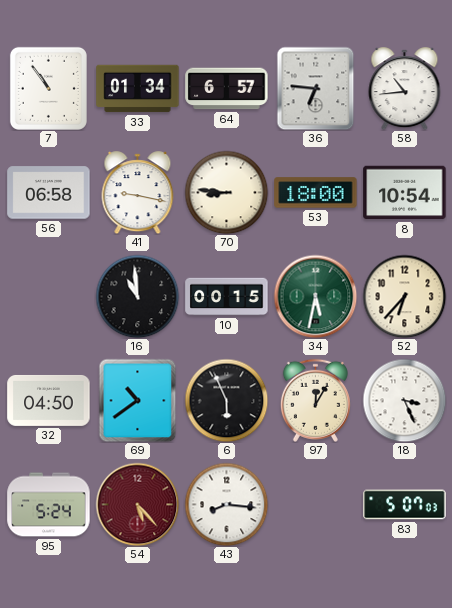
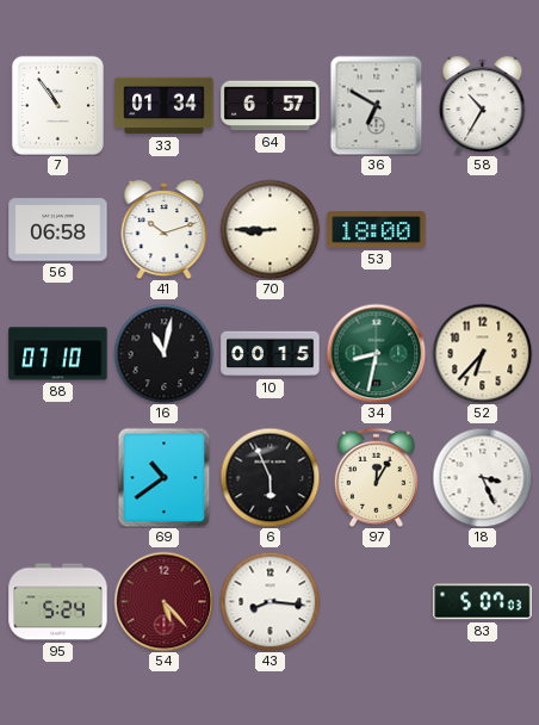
36: 6:46 -> 6:50 (377, 105)
58: 10:44 -> 10:35 (483, 106)
41: 9:17 -> 10:12 (165, 230)
70: 8:46 -> 8:45 (269, 229)
8: 10:54 -> none (405, 193)
88: none -> 07:10 (58, 354)
16: 10:59 -> 11:02 (163, 353)
34: 5:32 -> 8:32 (376, 353)
32: 04:50 -> none (49, 400)
